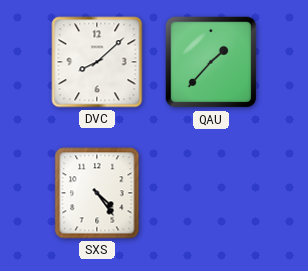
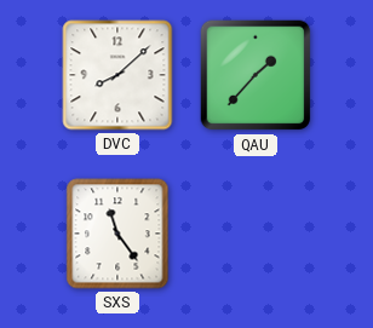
SXS: 4:24 -> 11:24 (117, 234)
